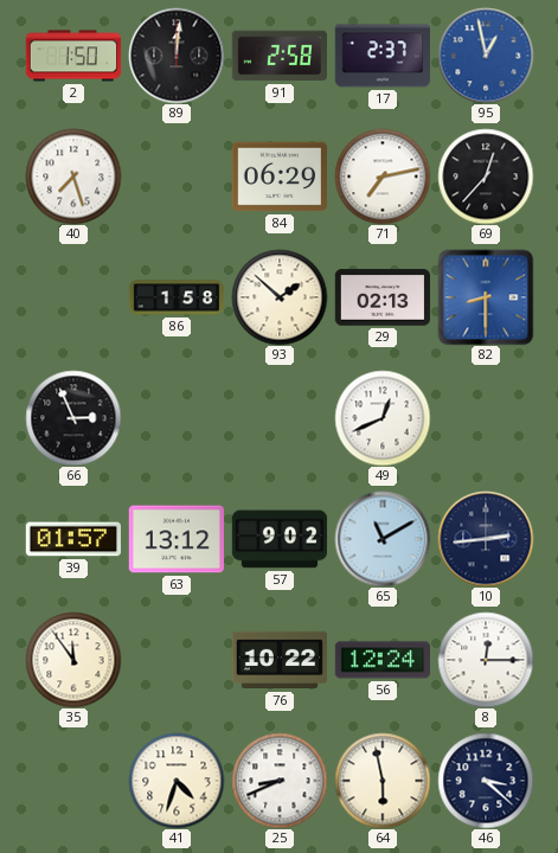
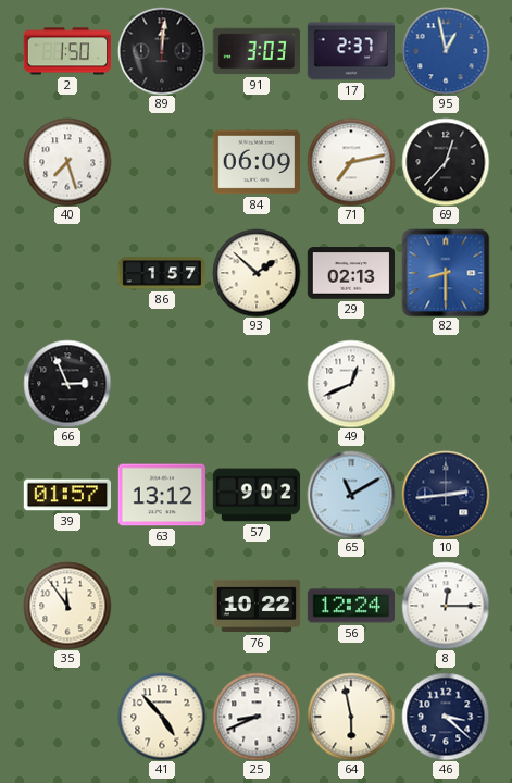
91: 2:58 -> 3:03 (255, 51)
84: 06:29 -> 06:09 (255, 162)
86: 1:58 -> 1:57 (162, 273)
41: 4:33 -> 4:53 (162, 717)
